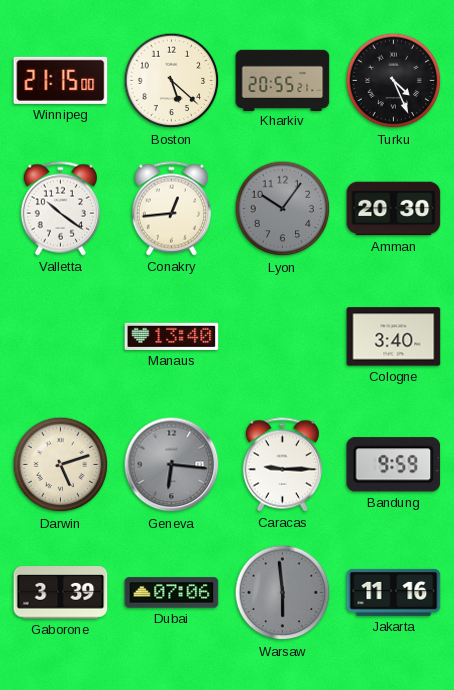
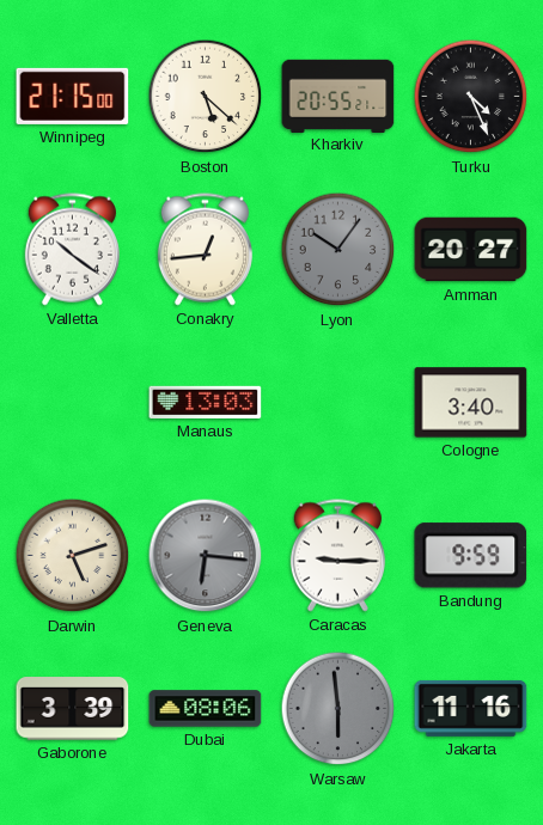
Amman: 20:30 -> 20:27 (471, 250)
Manaus: 13:40 -> 13:03 (206, 402)
Dubai: 07:06 -> 08:06 (206, 709)
